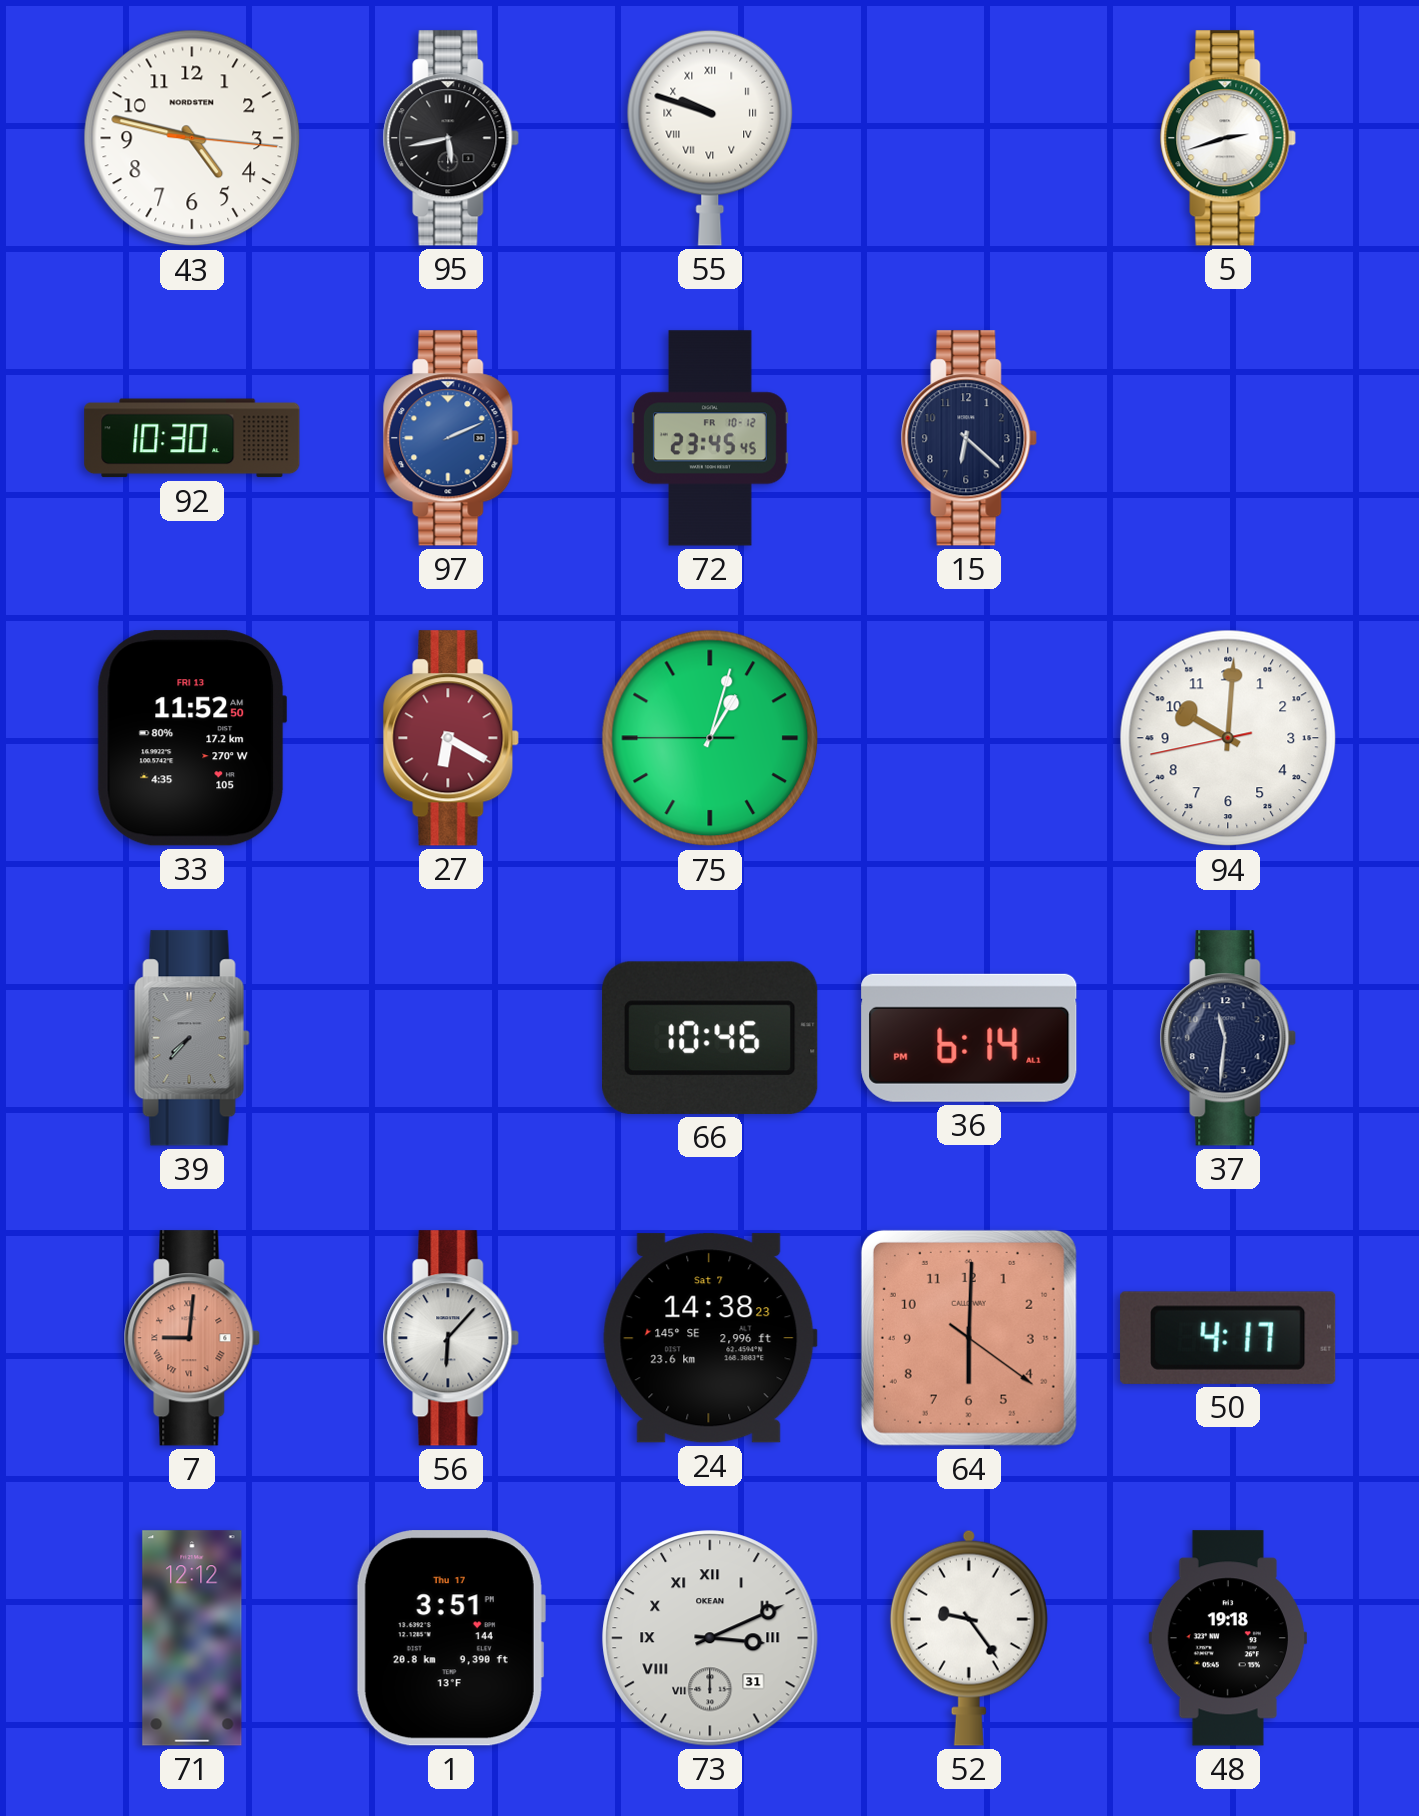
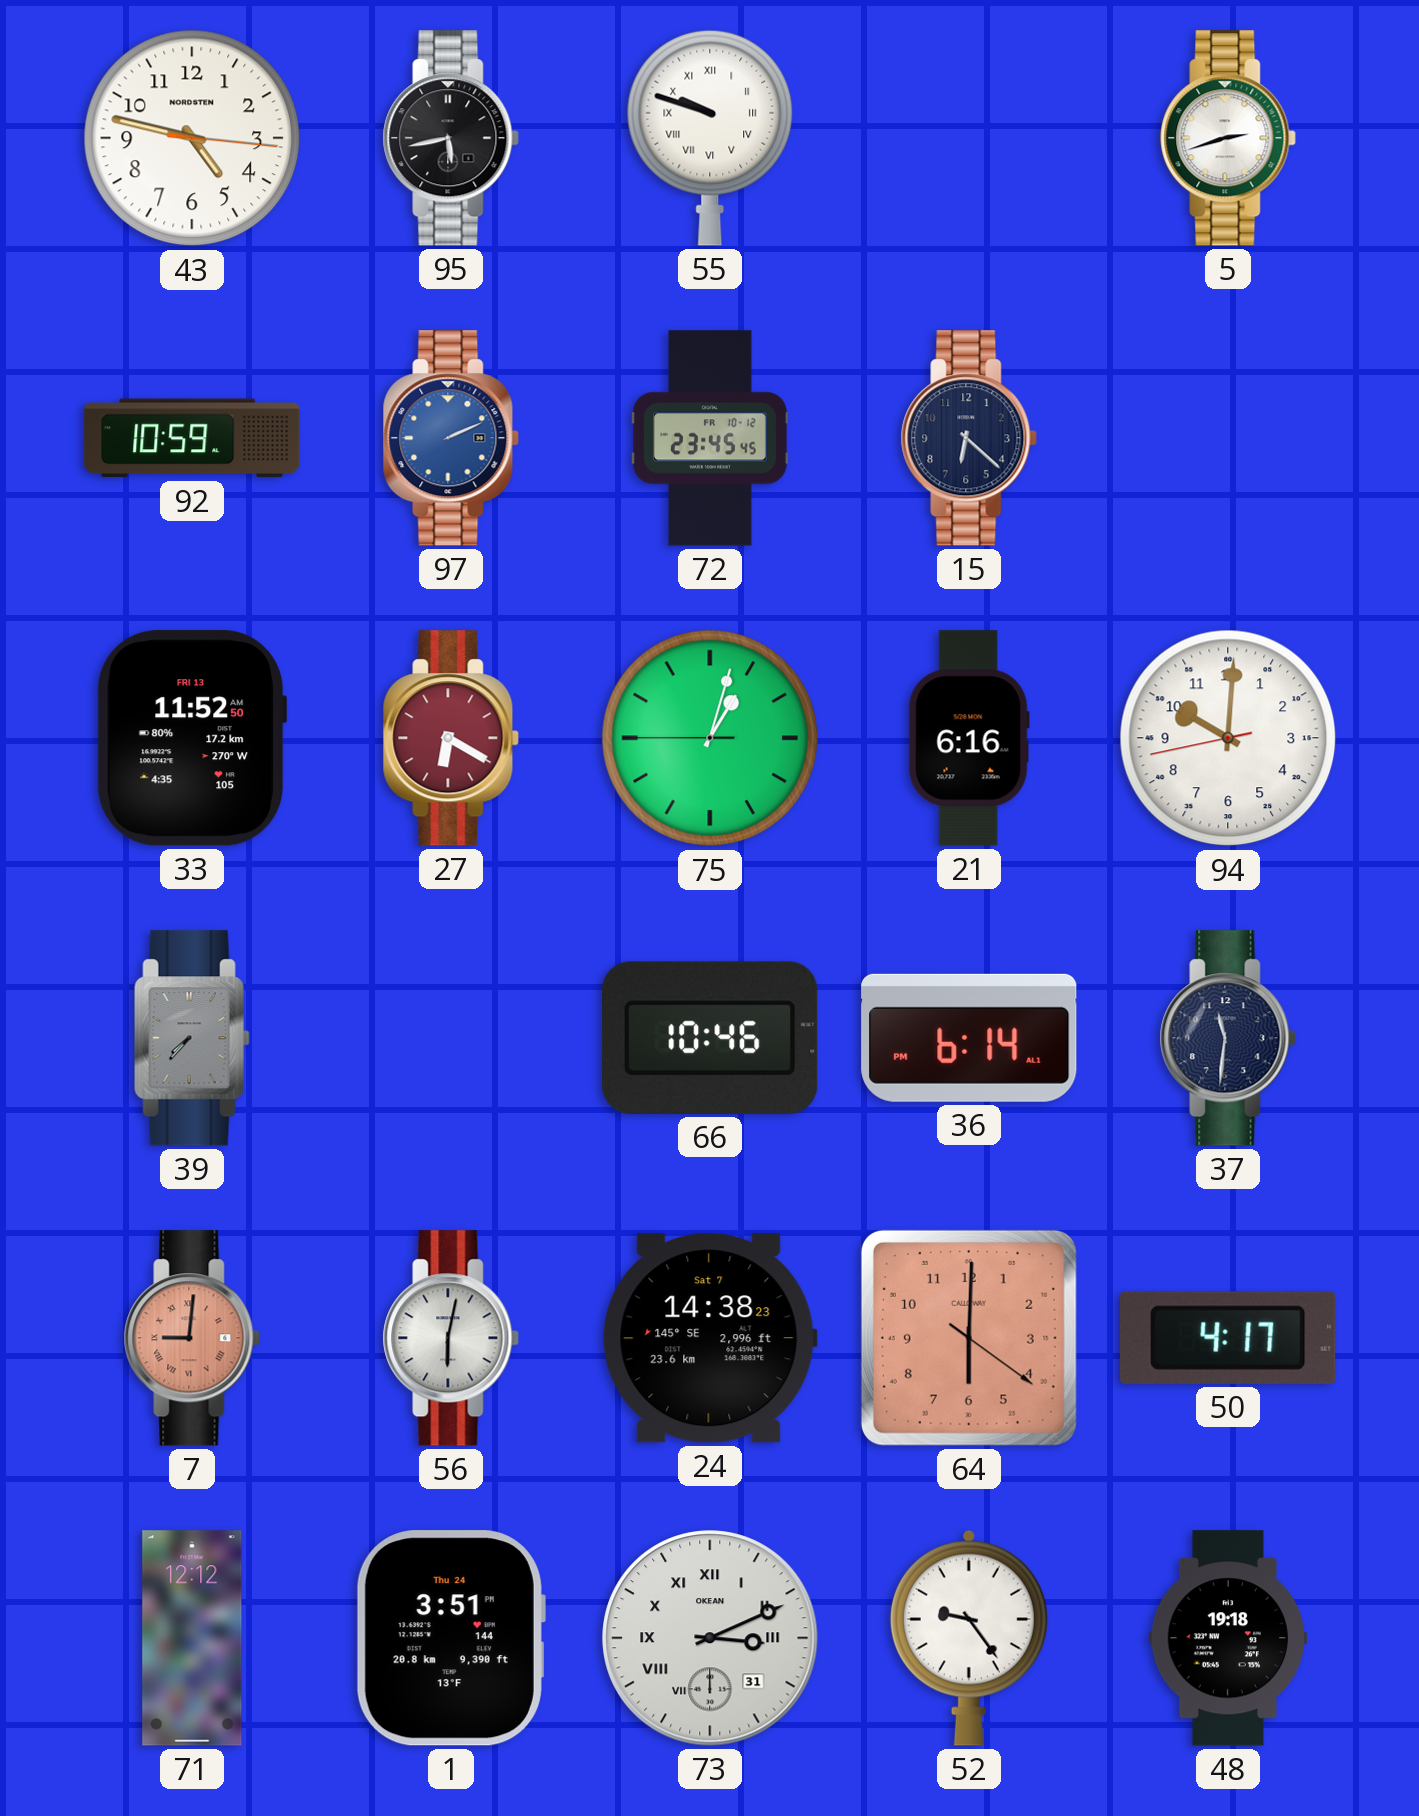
92: 10:30 -> 10:59 (192, 438)
21: none -> 6:16 (969, 738)
56: 6:07 -> 6:02 (451, 1338)
1 date: Thu 17 -> Thu 24 (450, 1638)
